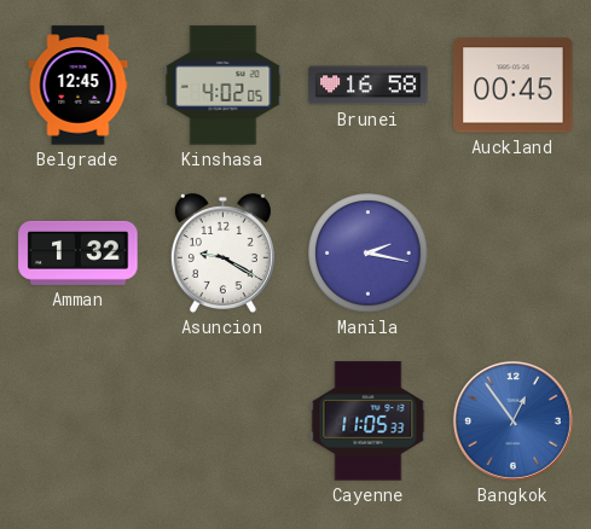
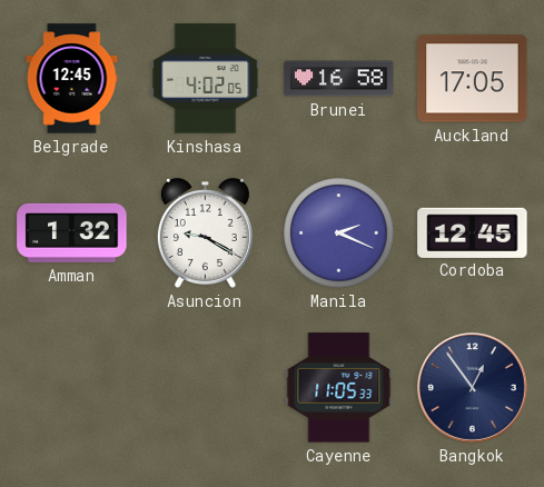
Auckland: 00:45 -> 17:05 (473, 79)
Manila: 2:17 -> 2:19 (339, 233)
Cordoba: none -> 12:45 (473, 232)
Bangkok dial: blue -> navy (472, 387)
